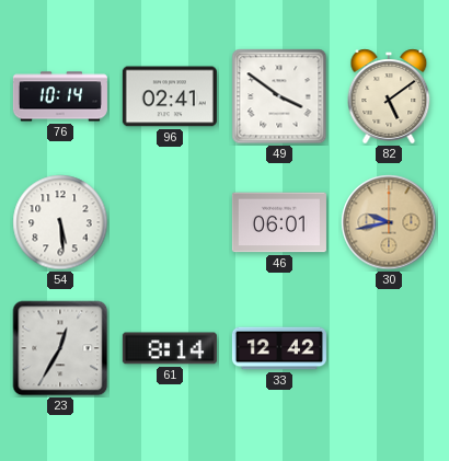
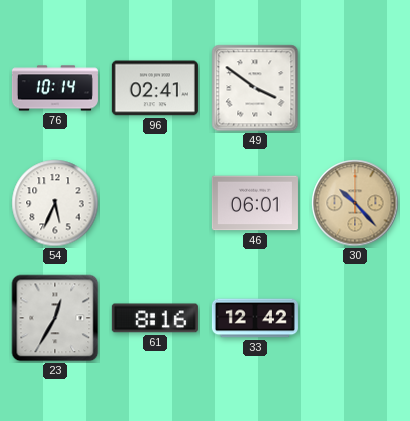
82: 5:09 -> none (389, 96)
54: 5:29 -> 5:34 (55, 203)
30: 9:43 -> 10:23 (355, 203)
61: 8:14 -> 8:16 (155, 318)
